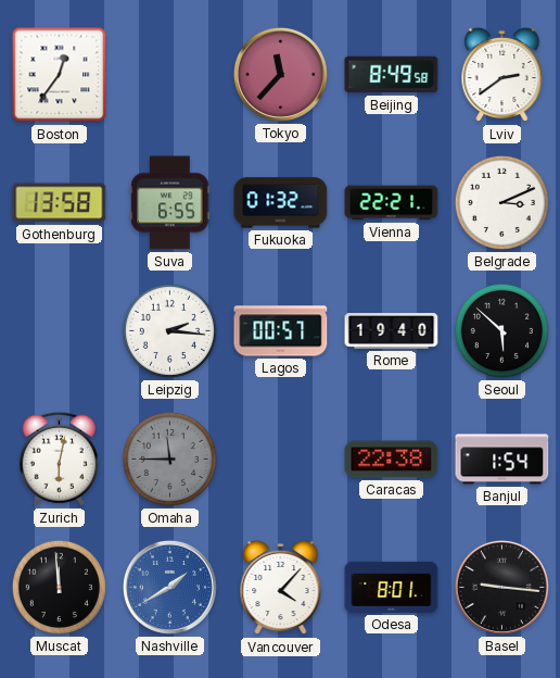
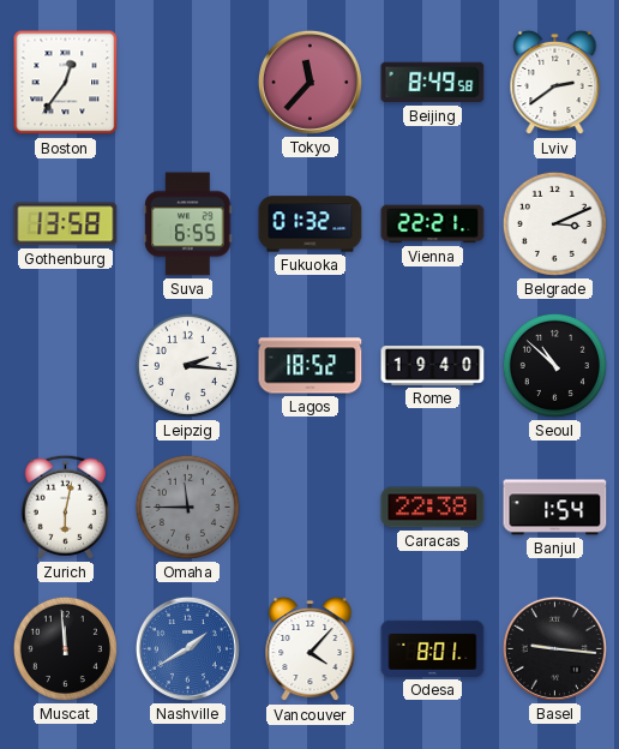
Lagos: 00:57 -> 18:52 (311, 366)
Seoul: 5:52 -> 10:52 (554, 365)
